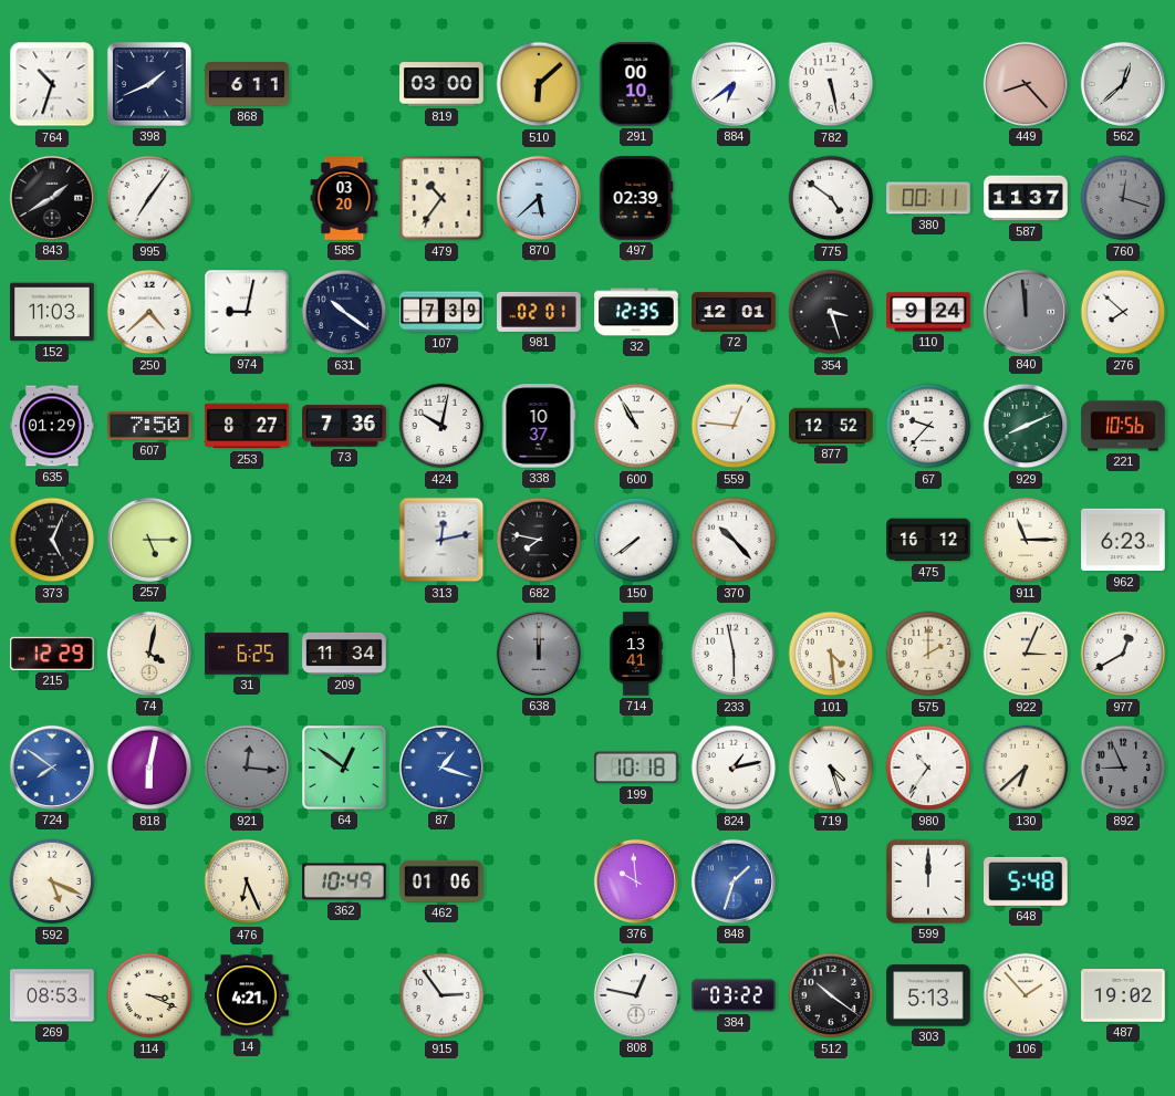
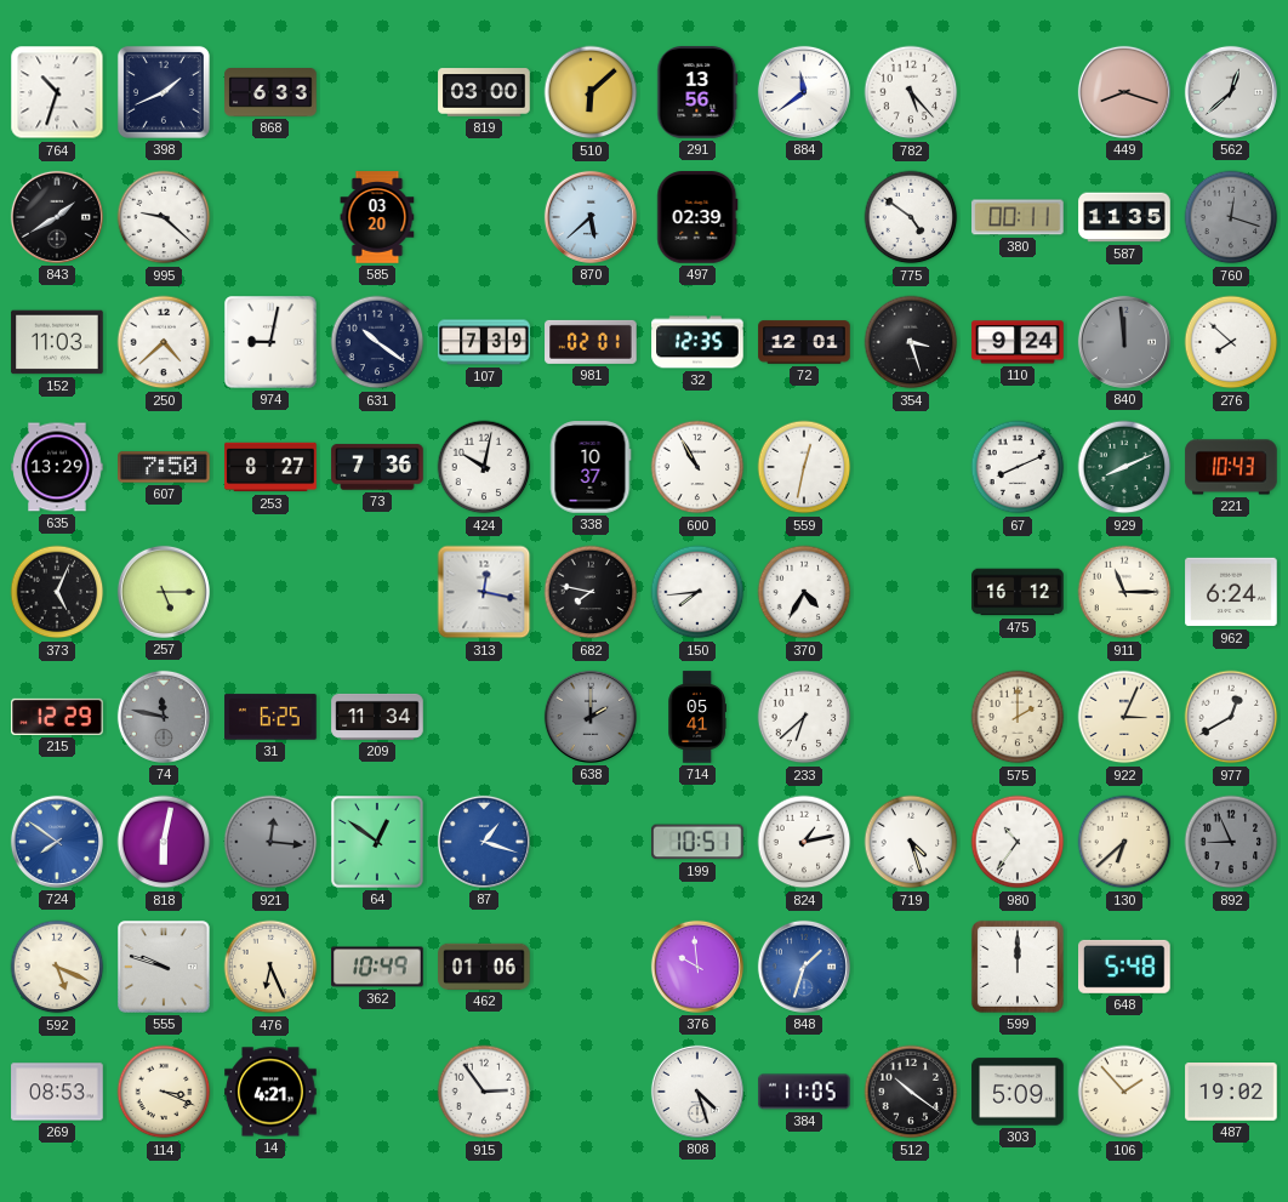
868: 6:11 -> 6:33 (270, 93)
291: 00:10 -> 13:56 (697, 92)
884: 6:39 -> 11:39 (804, 92)
782: 5:28 -> 5:23 (911, 92)
449: 8:23 -> 8:18 (1124, 92)
995: 7:06 -> 9:22 (164, 217)
479: 10:36 -> none (441, 198)
587: 11:37 -> 11:35 (1124, 217)
635: 01:29 -> 13:29 (57, 467)
559: 12:46 -> 12:32 (804, 467)
877: 12:52 -> none (831, 426)
67: 9:37 -> 8:11 (1018, 467)
221: 10:56 -> 10:43 (1231, 467)
313: 12:13 -> 12:17 (484, 592)
150: 7:39 -> 7:44 (697, 592)
370: 10:23 -> 4:35 (804, 592)
962: 6:23 -> 6:24 (1231, 592)
74: 4:02 -> 11:47 (164, 717)
74 dial: cream -> grey (164, 717)
638: 12:00 -> 2:00 (591, 717)
714: 13:41 -> 05:41 (697, 717)
233: 5:58 -> 6:38 (804, 717)
101: 4:29 -> none (831, 654)
199: 10:18 -> 10:51 (697, 842)
555: none -> 9:48 (164, 967)
808: 12:47 -> 4:27 (697, 1092)
384: 03:22 -> 11:05 (804, 1092)
303: 5:13 -> 5:09 (1018, 1092)
